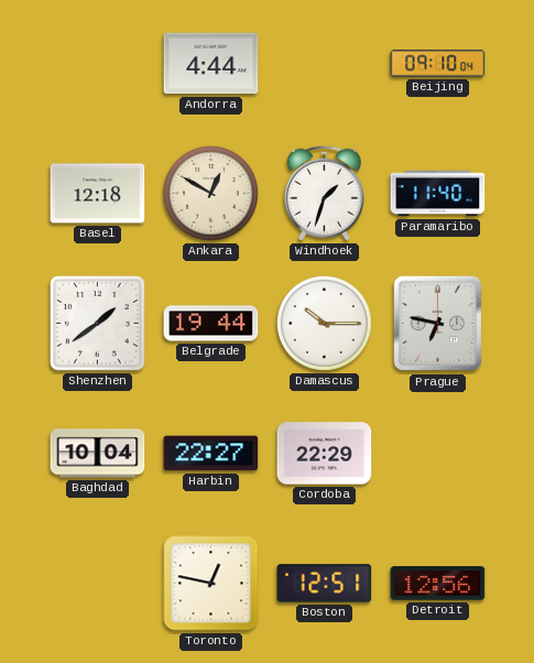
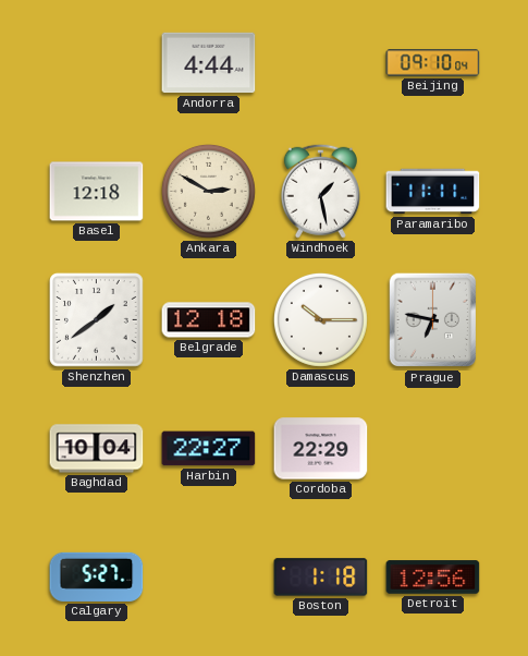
Ankara: 12:50 -> 2:50 (208, 191)
Windhoek: 1:33 -> 1:28 (320, 191)
Paramaribo: 11:40 -> 11:11 (433, 192)
Belgrade: 19:44 -> 12:18 (209, 320)
Calgary: none -> 5:27 (97, 576)
Toronto: 12:47 -> none (211, 584)
Boston: 12:51 -> 1:18 (321, 578)
